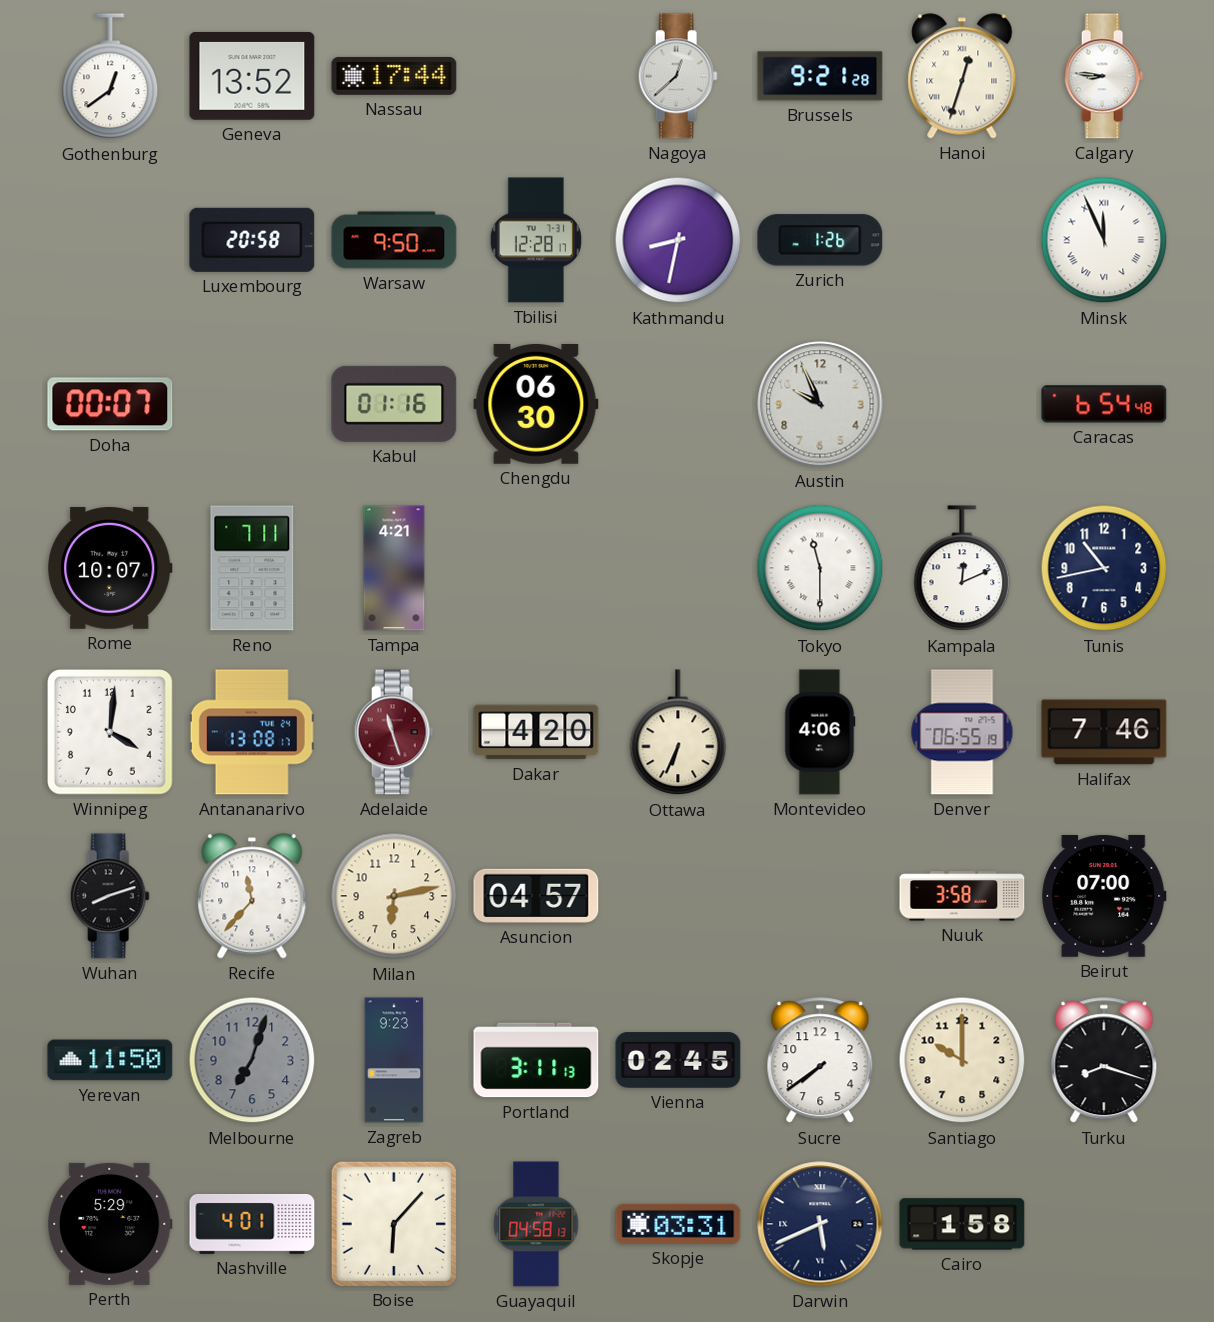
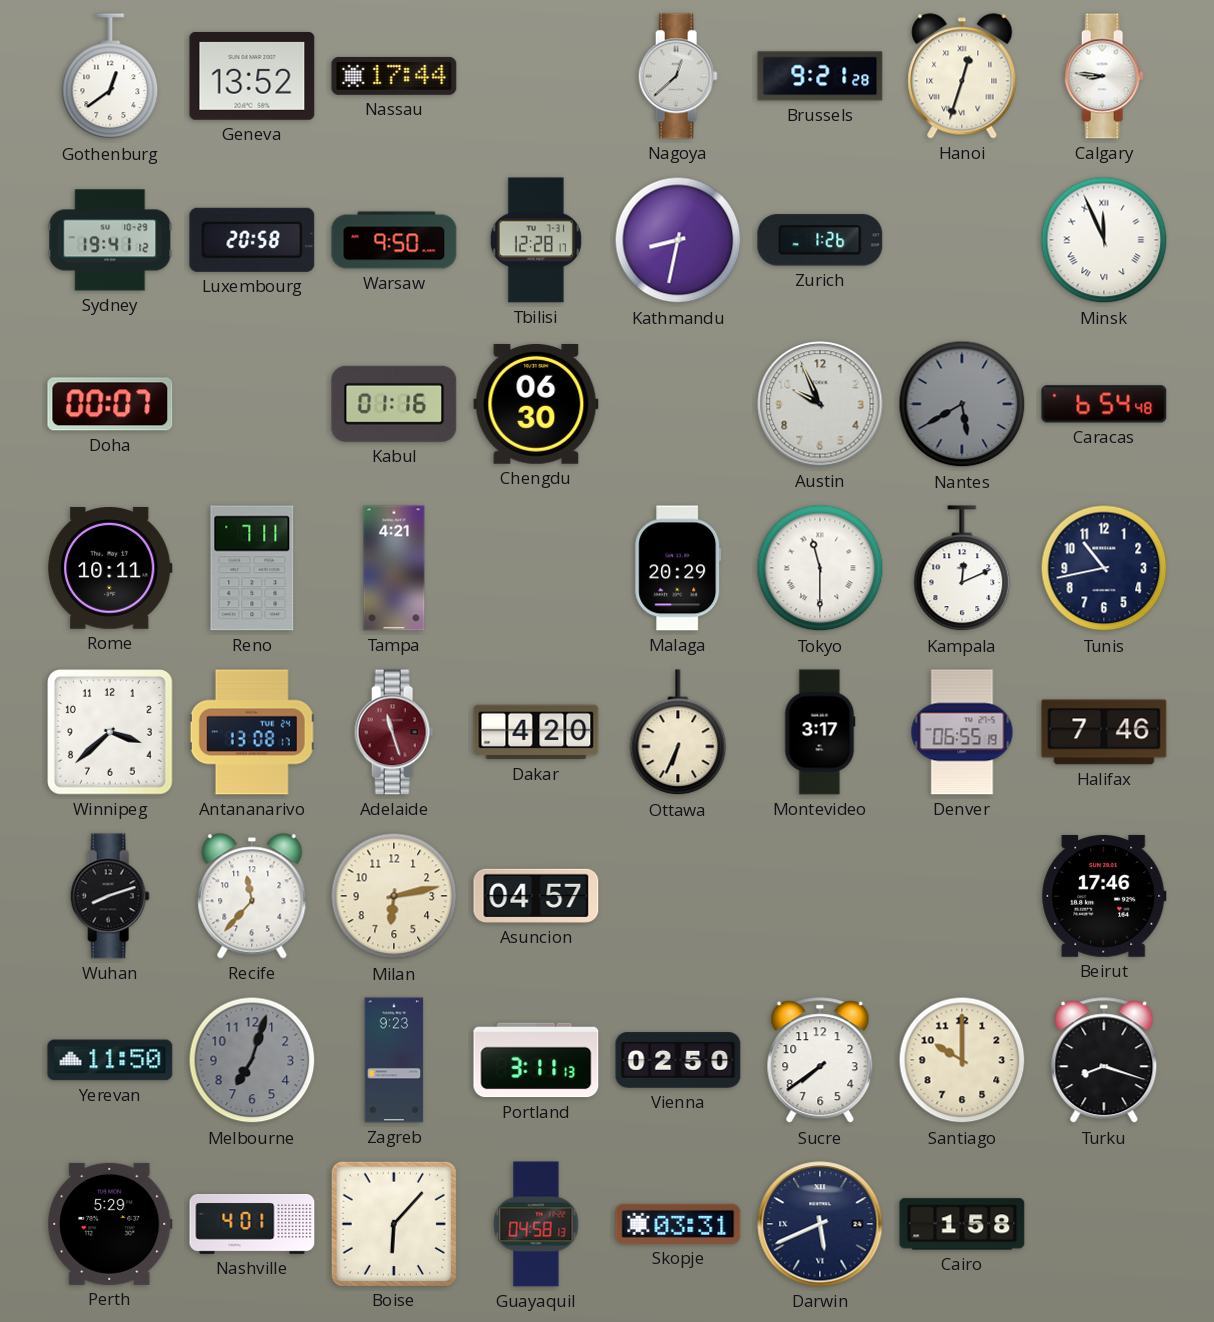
Sydney: none -> 19:41 (110, 240)
Nantes: none -> 5:40 (962, 404)
Rome: 10:07 -> 10:11 (110, 569)
Malaga: none -> 20:29 (678, 568)
Winnipeg: 4:01 -> 3:38 (111, 733)
Montevideo: 4:06 -> 3:17 (820, 732)
Nuuk: 3:58 -> none (962, 896)
Beirut: 07:00 -> 17:46 (1104, 896)
Vienna: 02:45 -> 02:50 (678, 1060)
